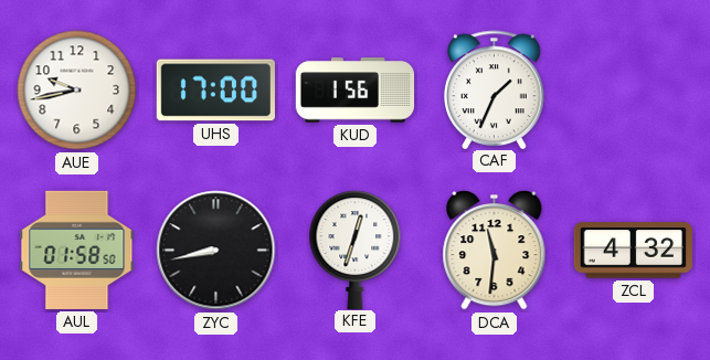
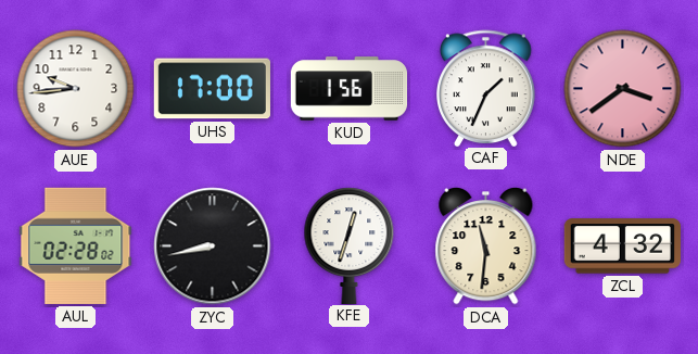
AUE: 9:43 -> 9:44 (76, 89)
NDE: none -> 3:39 (623, 89)
AUL: 01:58 -> 02:28 (76, 245)
